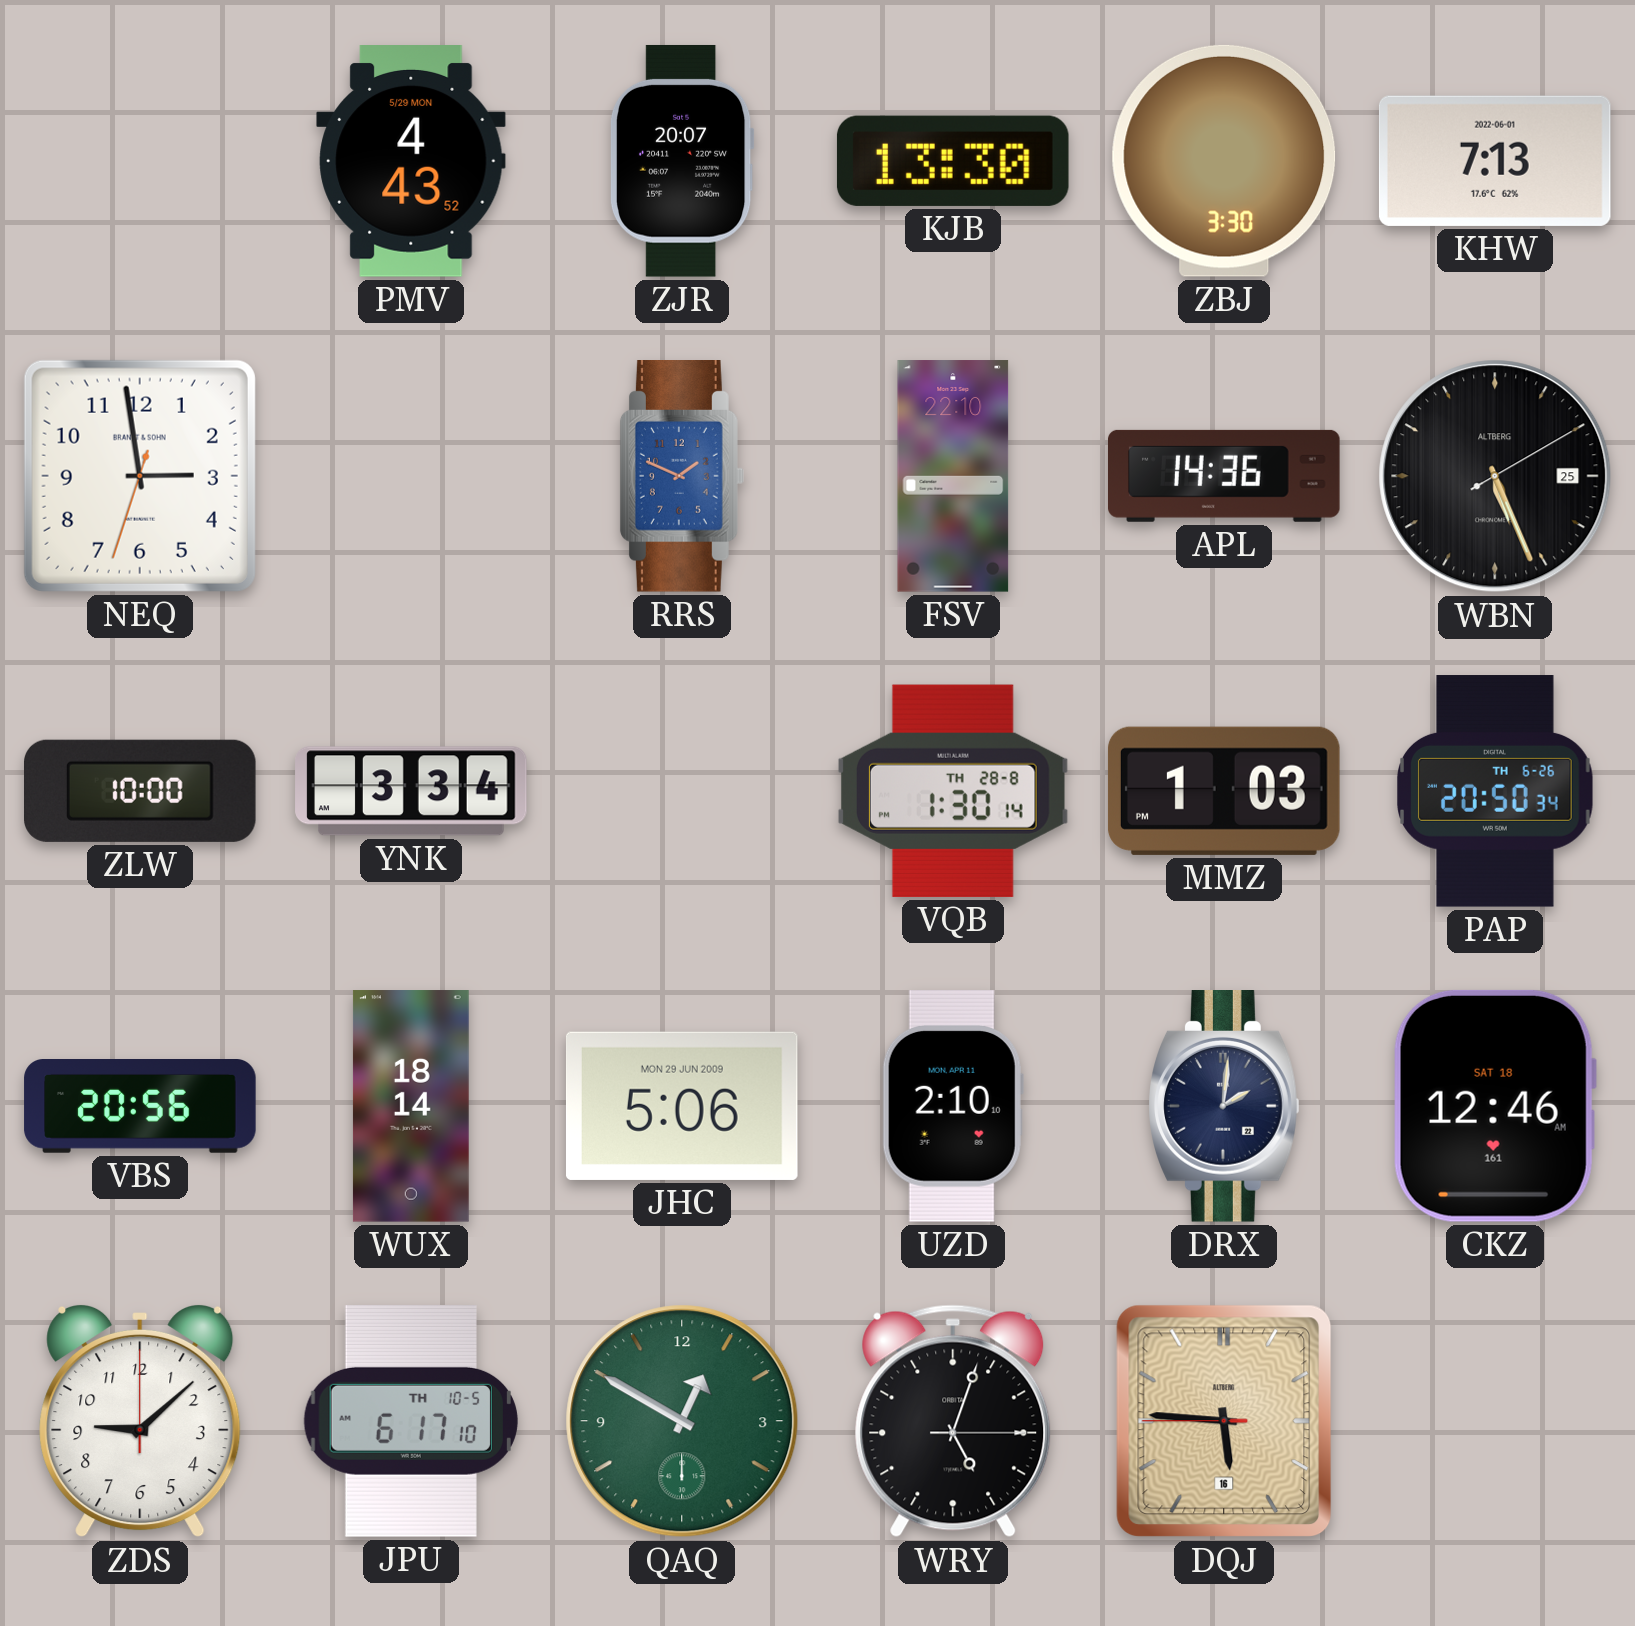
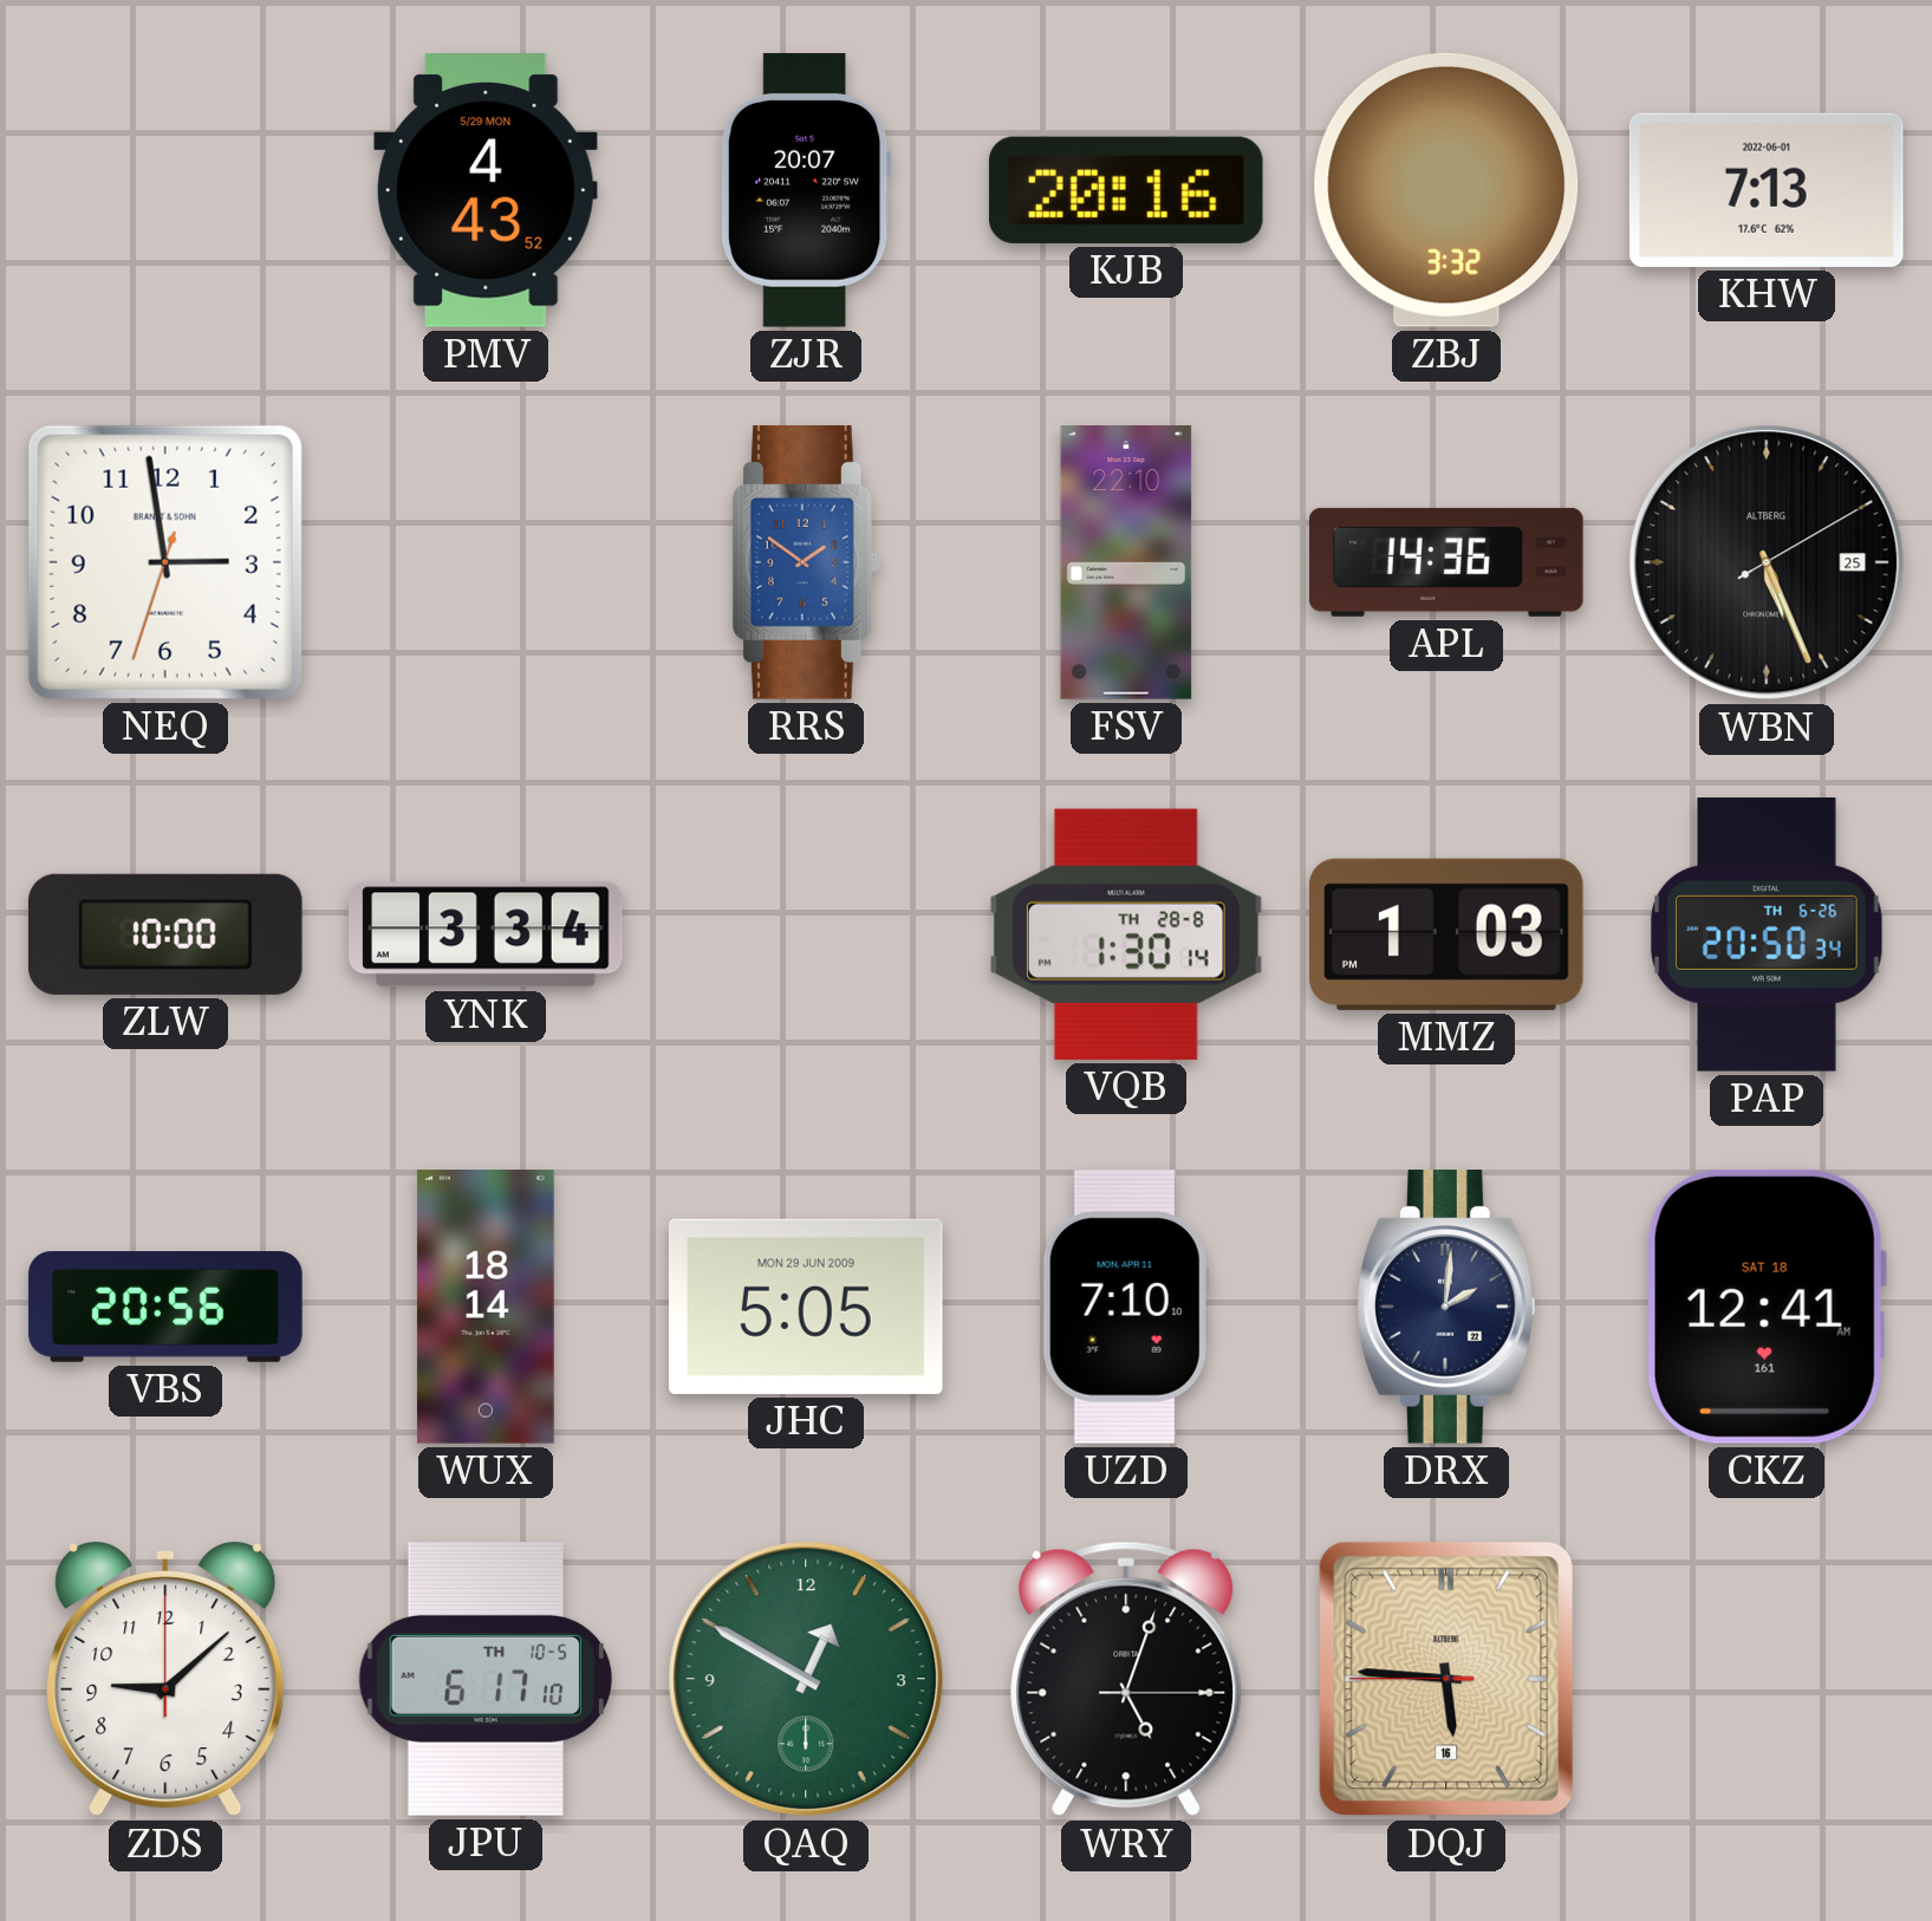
KJB: 13:30 -> 20:16 (1126, 190)
ZBJ: 3:30 -> 3:32 (1446, 190)
RRS: 1:49 -> 1:51 (806, 564)
JHC: 5:06 -> 5:05 (806, 1307)
UZD: 2:10 -> 7:10 (1126, 1308)
CKZ: 12:46 -> 12:41 (1767, 1307)
